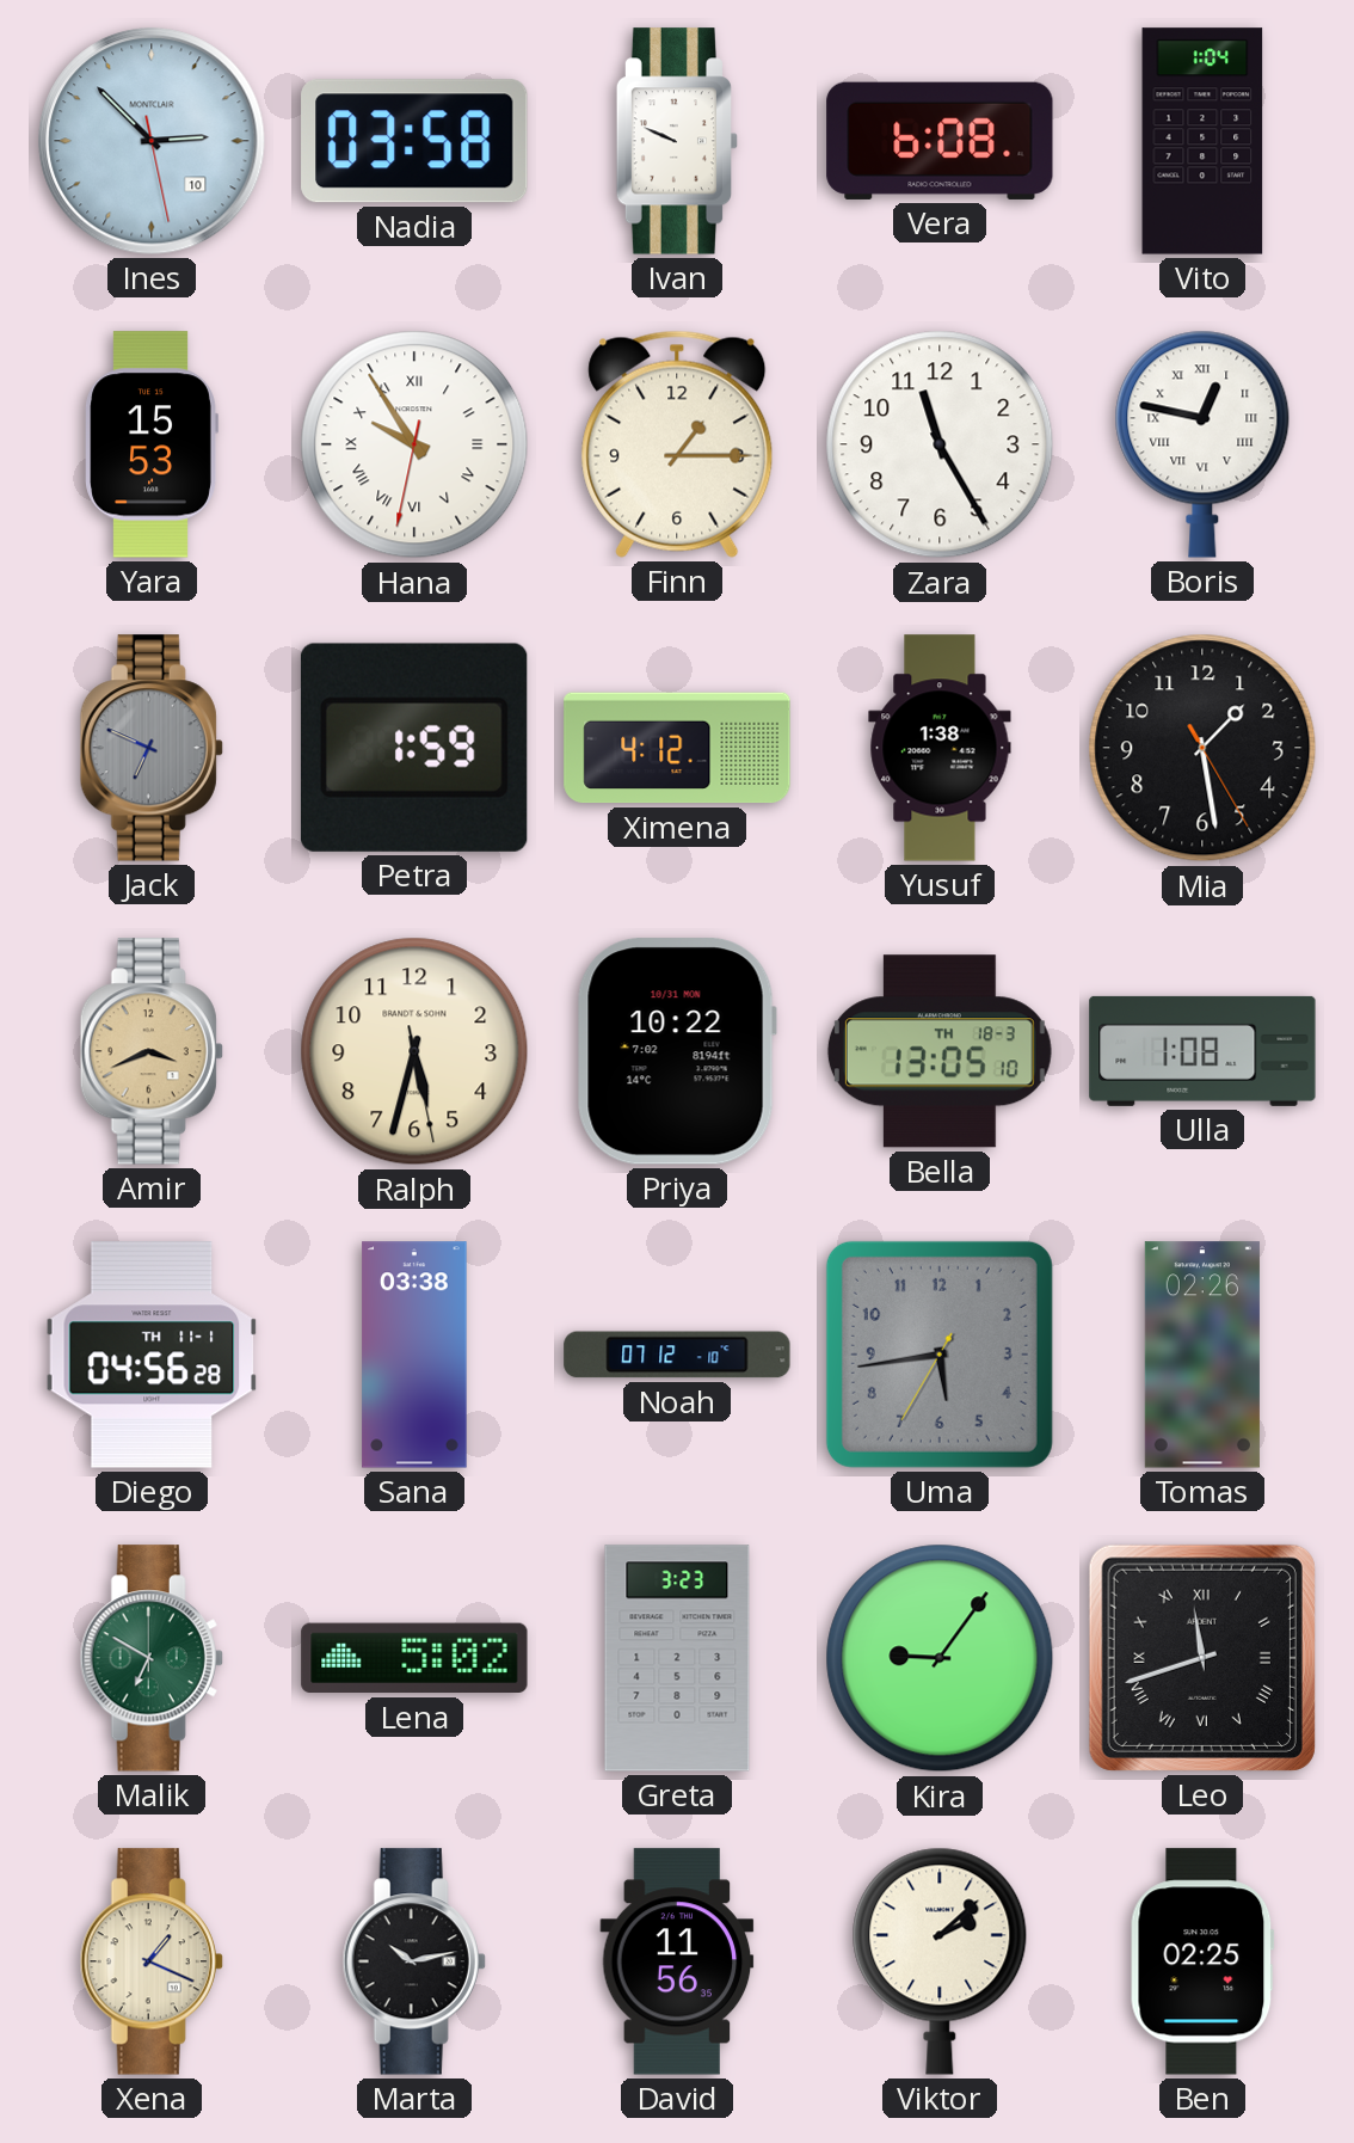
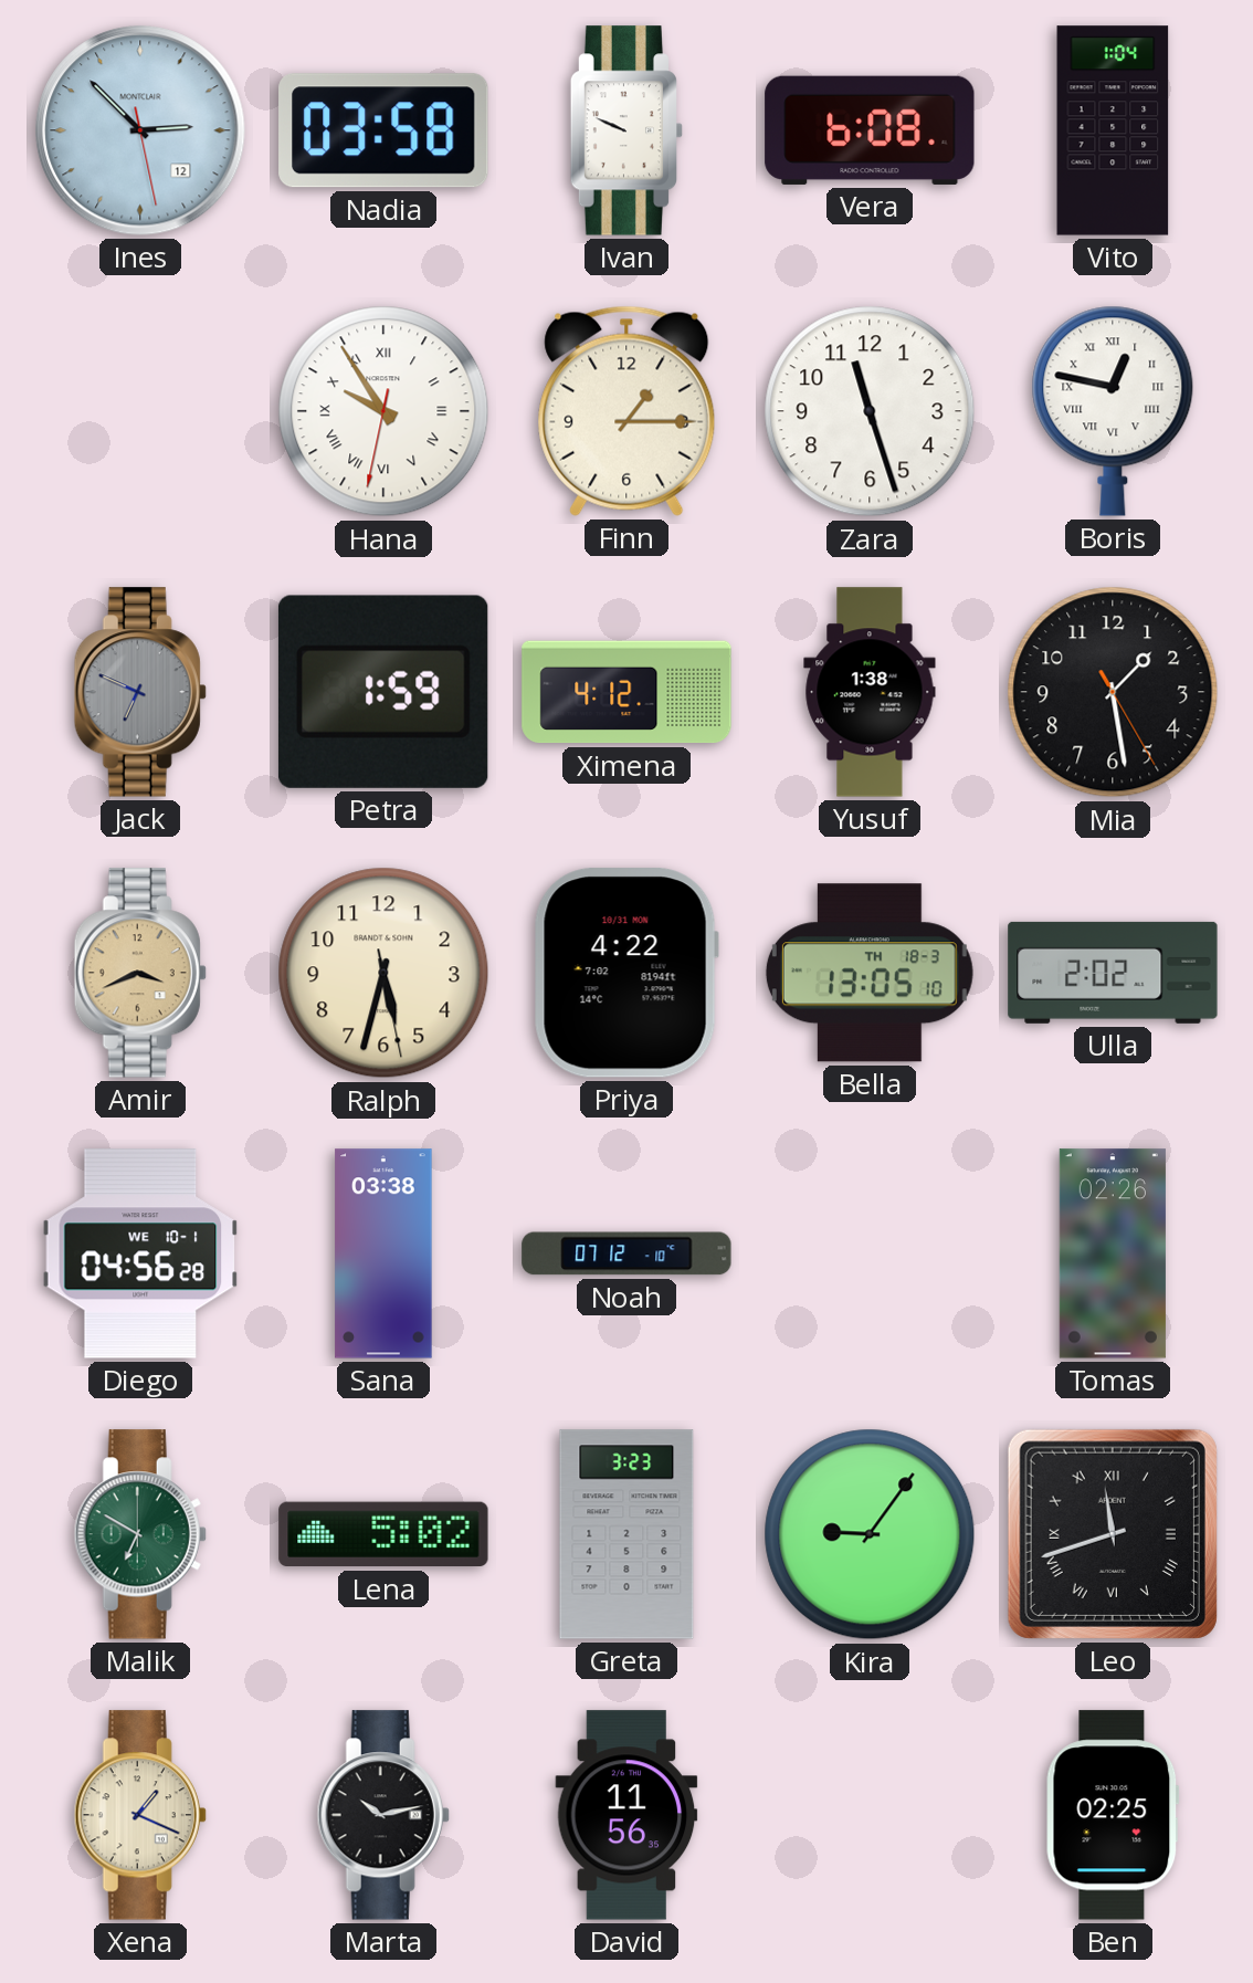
Ines date: 10 -> 12 (140, 130)
Yara: 15:53 -> none (152, 444)
Zara: 11:25 -> 11:27 (870, 411)
Priya: 10:22 -> 4:22 (626, 973)
Ulla: 1:08 -> 2:02 (1113, 973)
Diego date: TH 11-1 -> WE 10-1 (140, 1253)
Uma: 5:43 -> none (940, 1355)
Viktor: 2:08 -> none (940, 1961)
